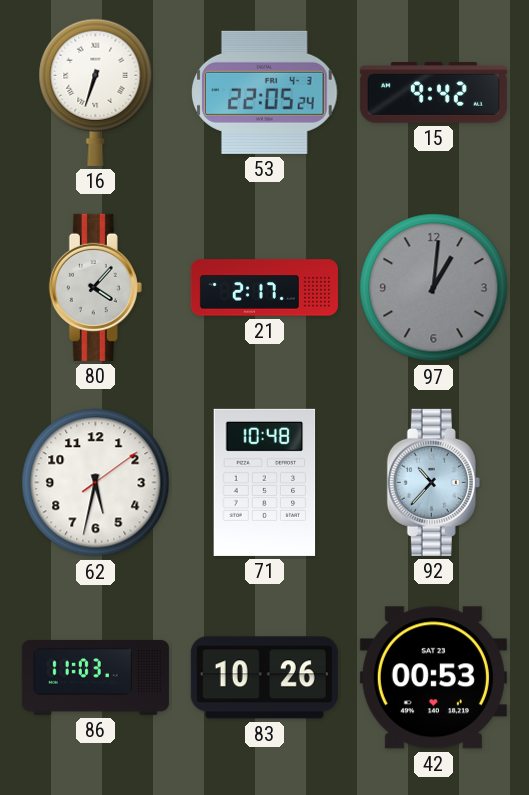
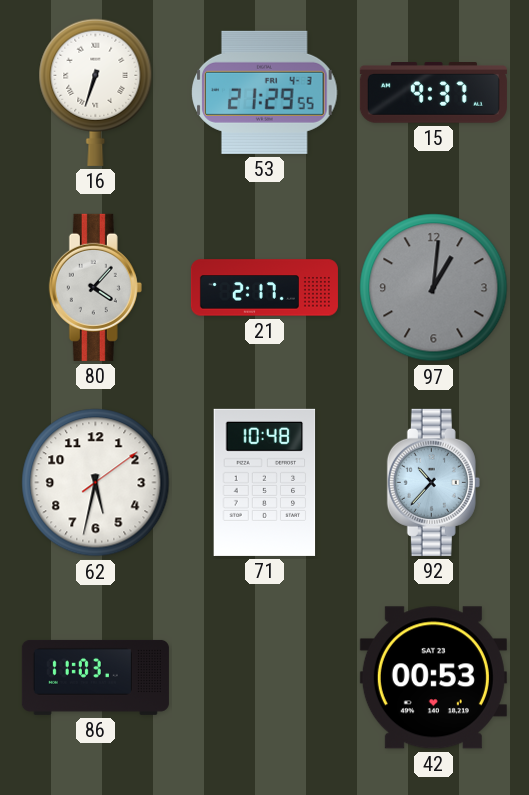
53: 22:05 -> 21:29 (265, 92)
15: 9:42 -> 9:37 (433, 93)
83: 10:26 -> none (264, 678)
